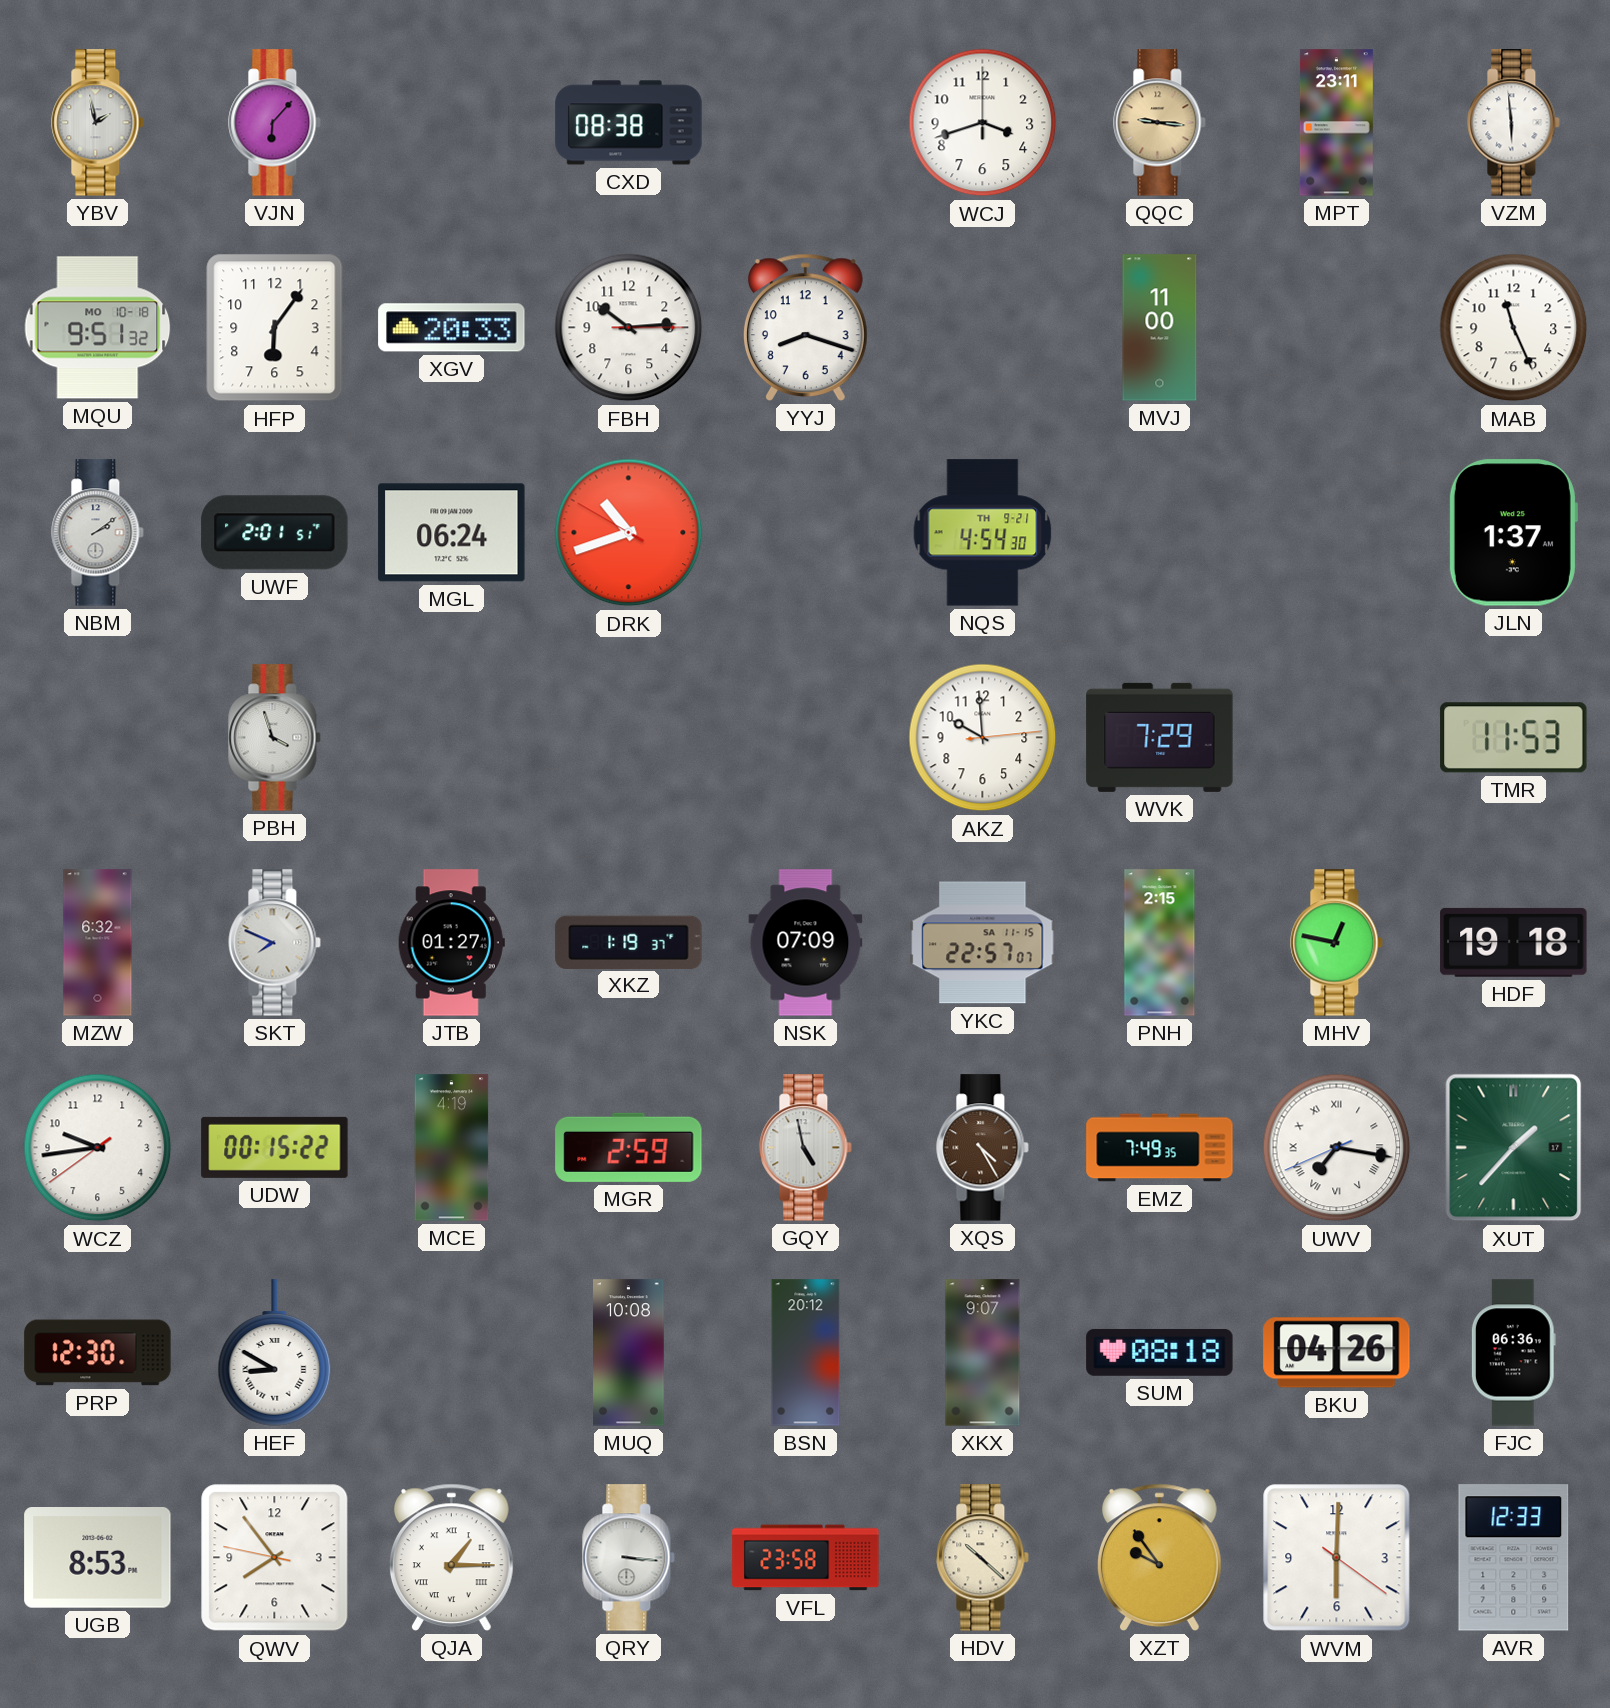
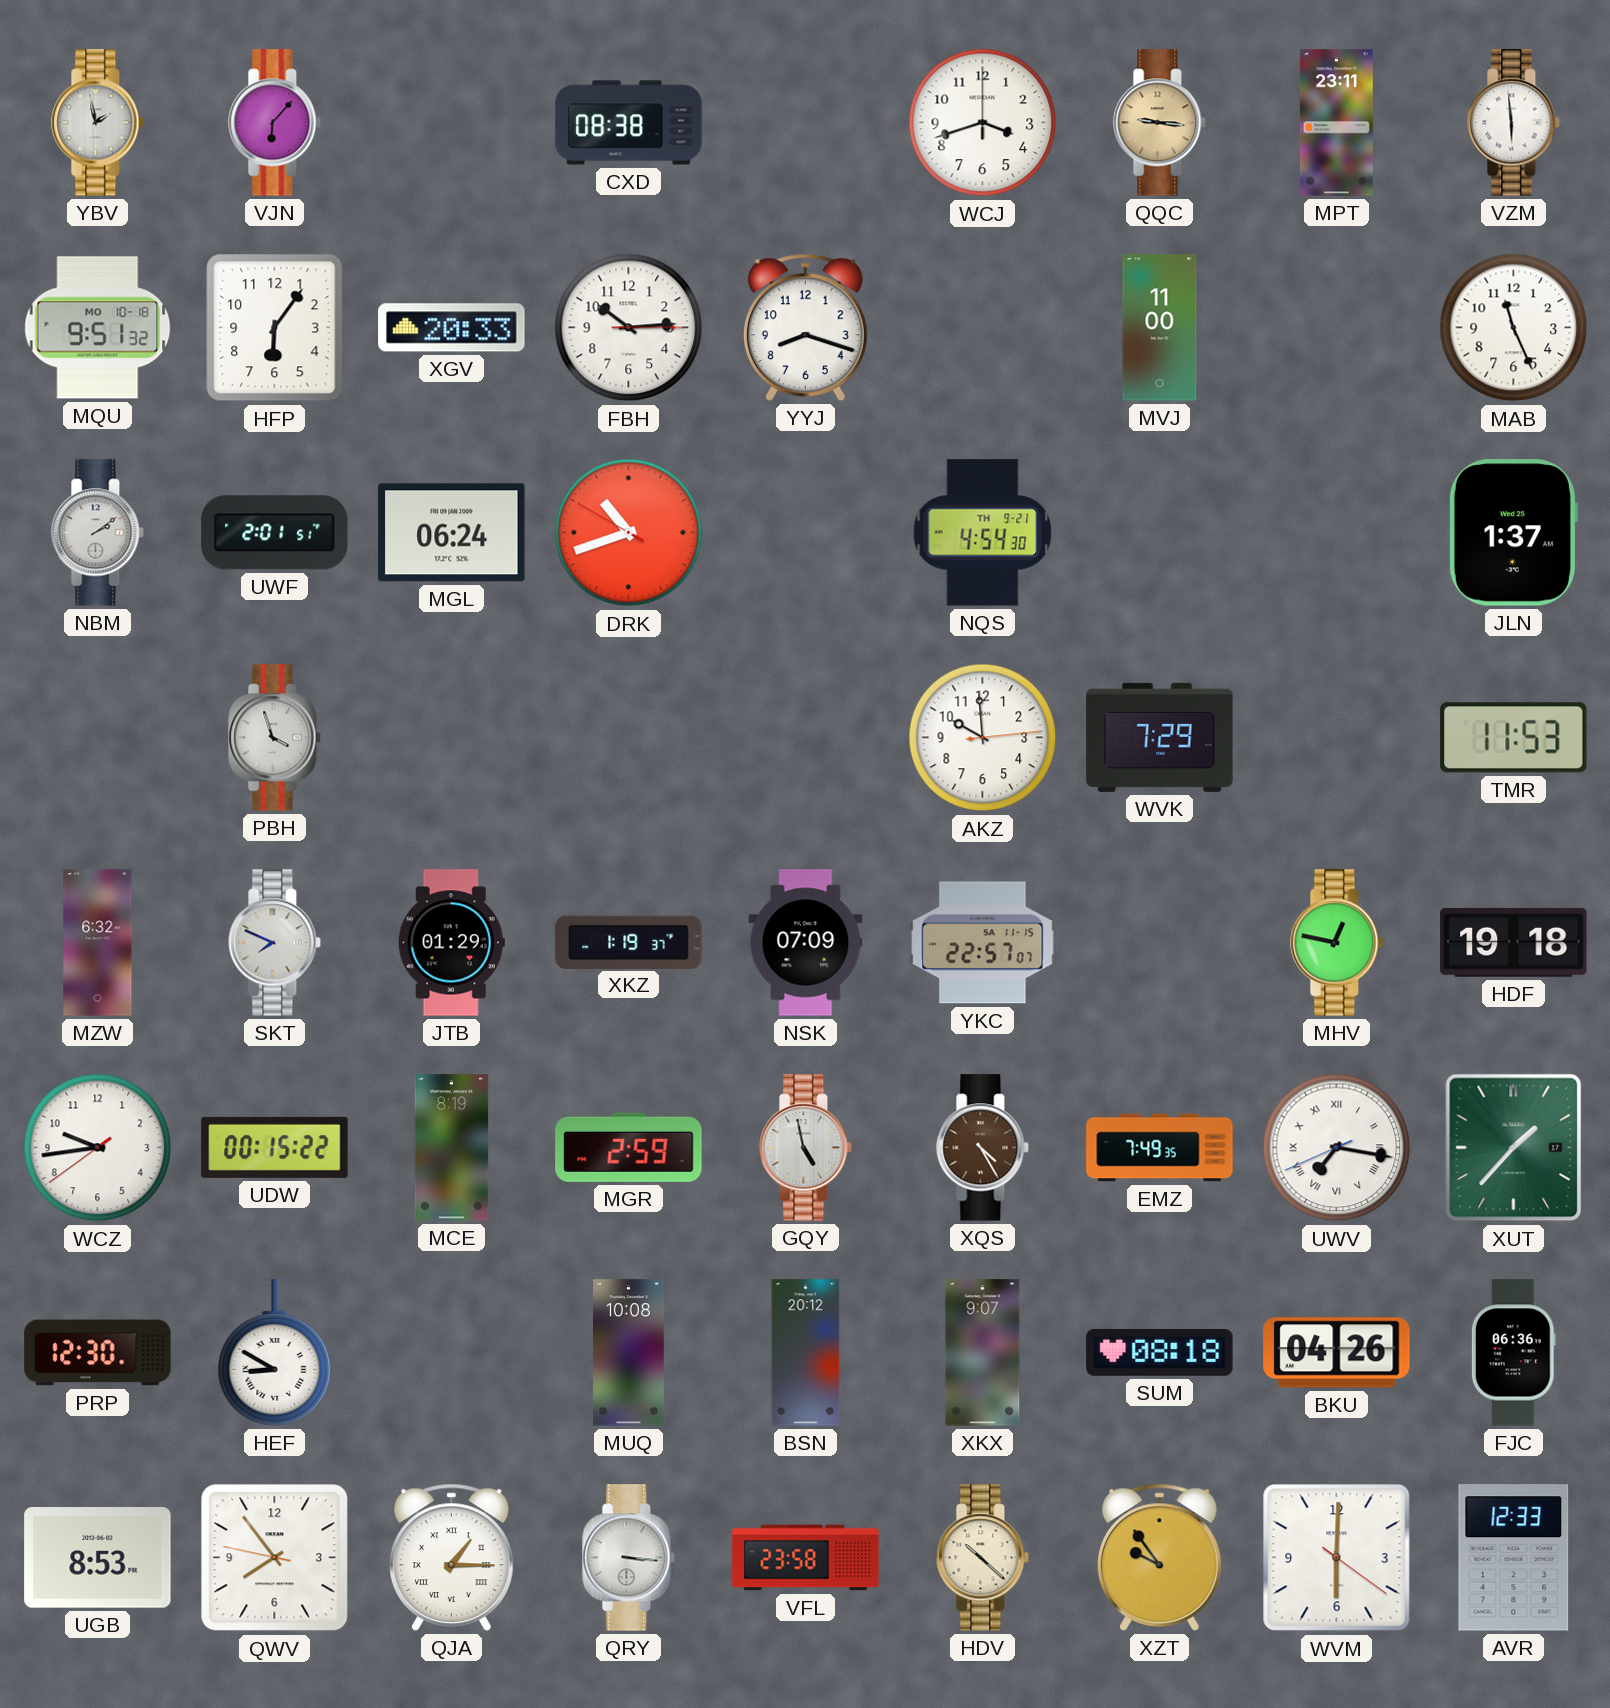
JTB: 01:27 -> 01:29 (451, 943)
PNH: 2:15 -> none (1160, 943)
MCE: 4:19 -> 8:19 (452, 1148)
